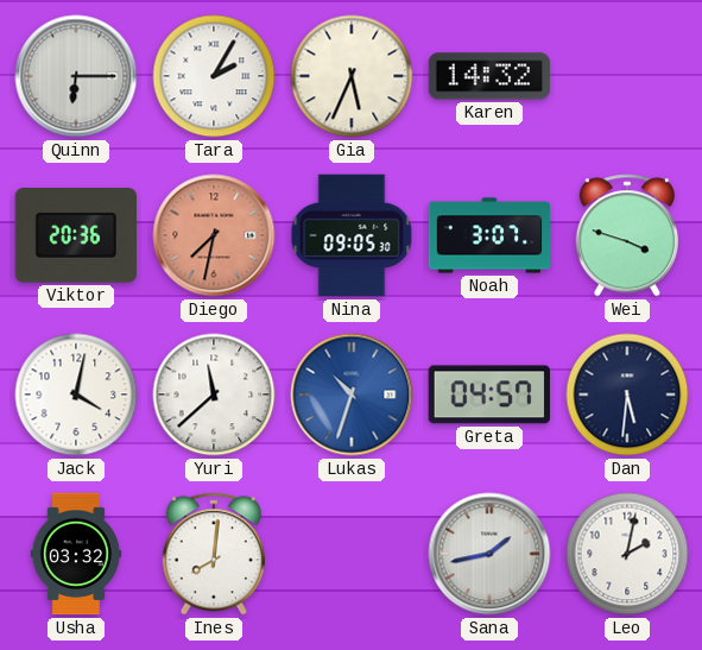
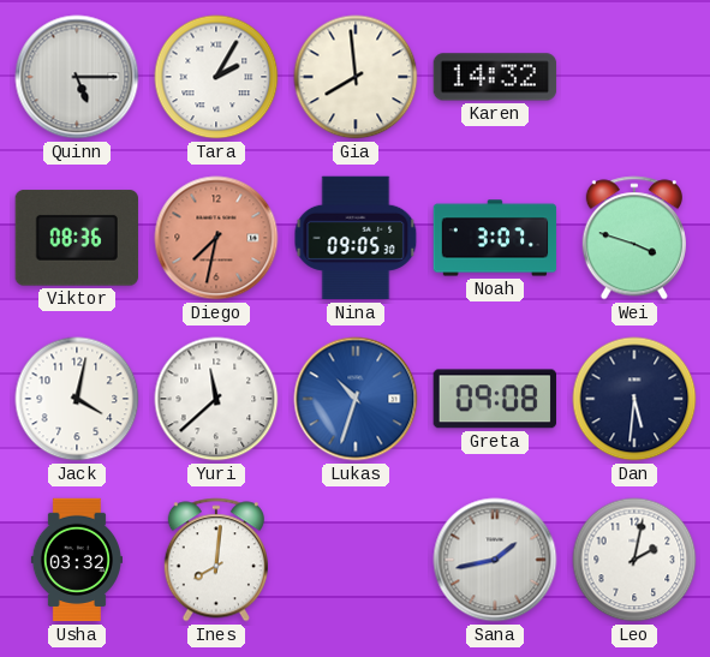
Quinn: 6:15 -> 5:15 (77, 77)
Gia: 5:34 -> 7:59 (356, 77)
Viktor: 20:36 -> 08:36 (77, 238)
Greta: 04:57 -> 09:08 (494, 399)
